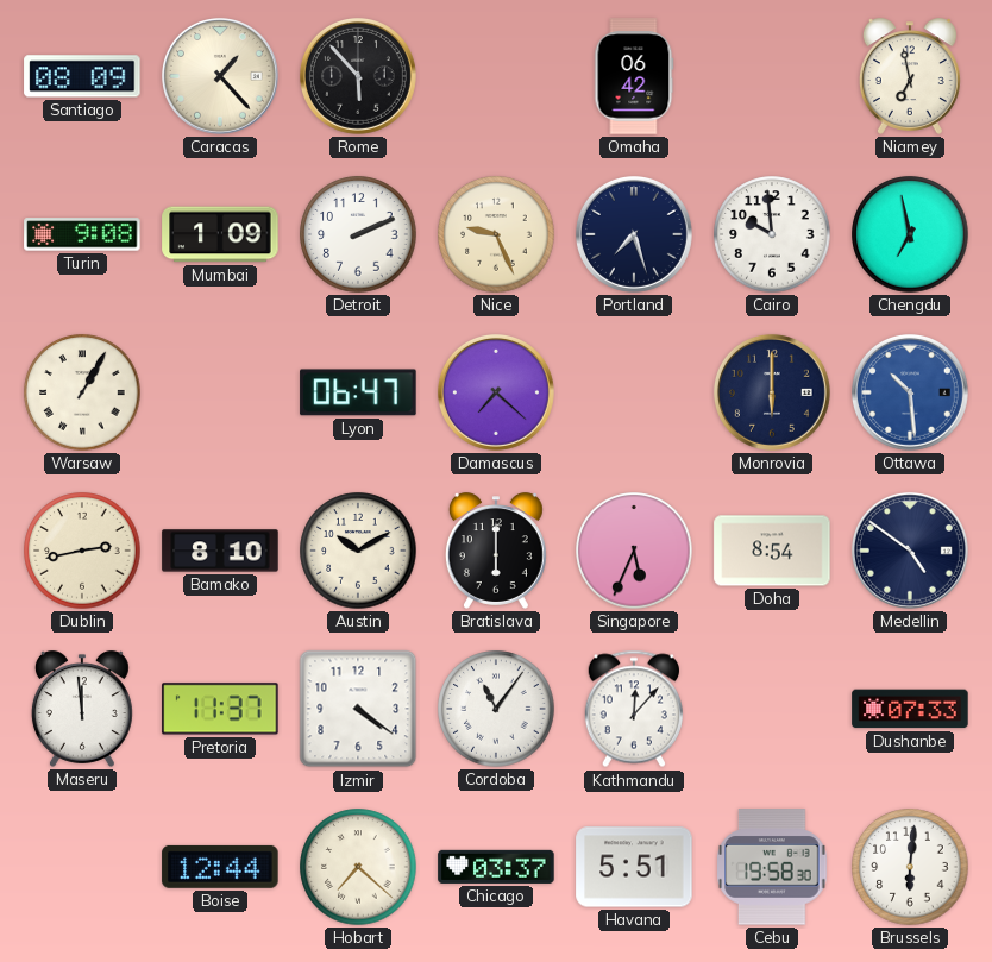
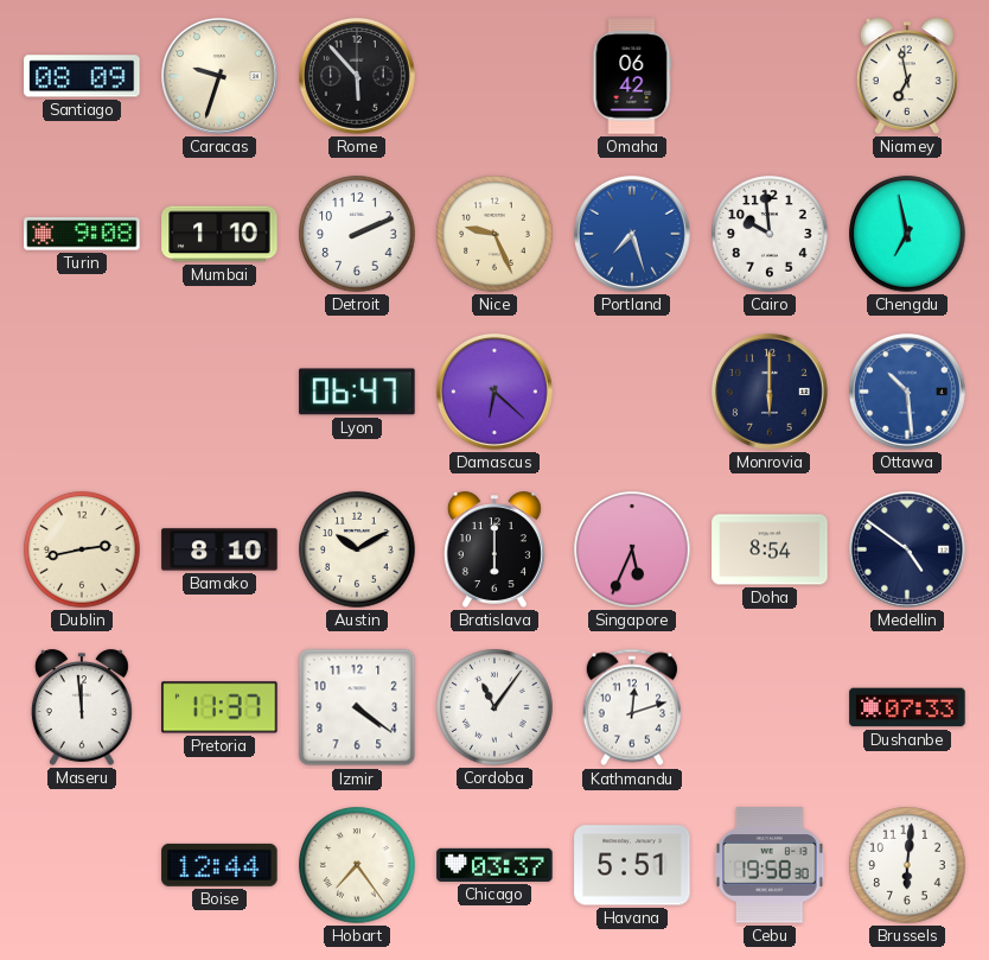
Caracas: 1:23 -> 9:33 (219, 76)
Mumbai: 1:09 -> 1:10 (219, 234)
Portland dial: navy -> blue (632, 234)
Warsaw: 1:05 -> none (82, 392)
Damascus: 7:22 -> 6:22 (494, 392)
Kathmandu: 12:07 -> 12:12 (632, 707)
Hobart: 7:22 -> 7:24 (357, 865)
